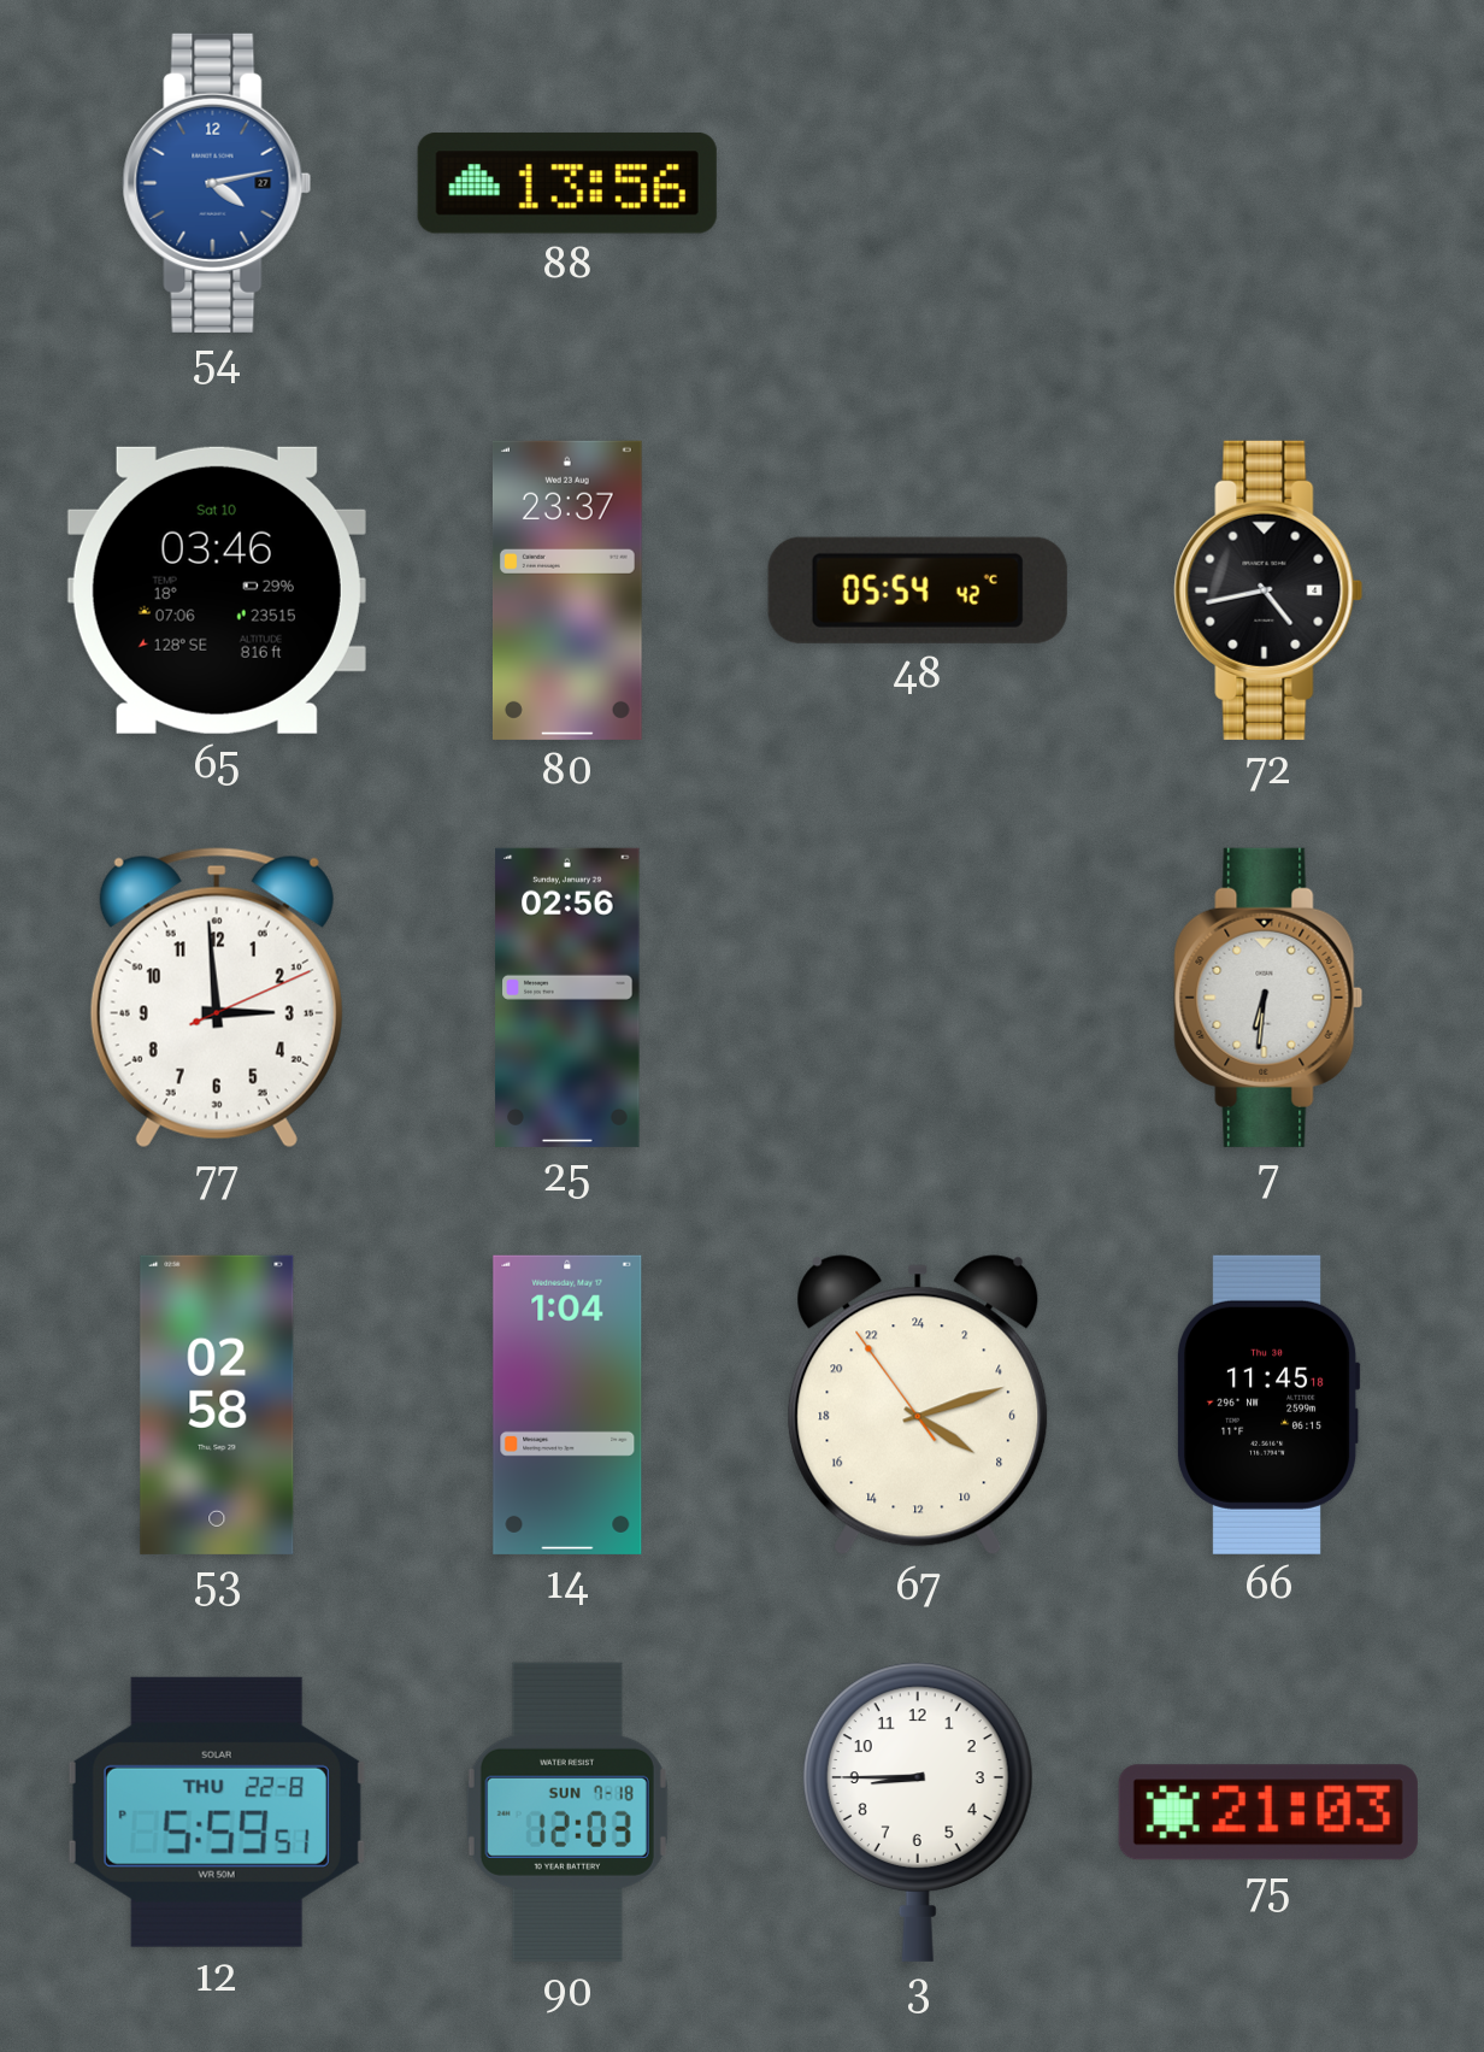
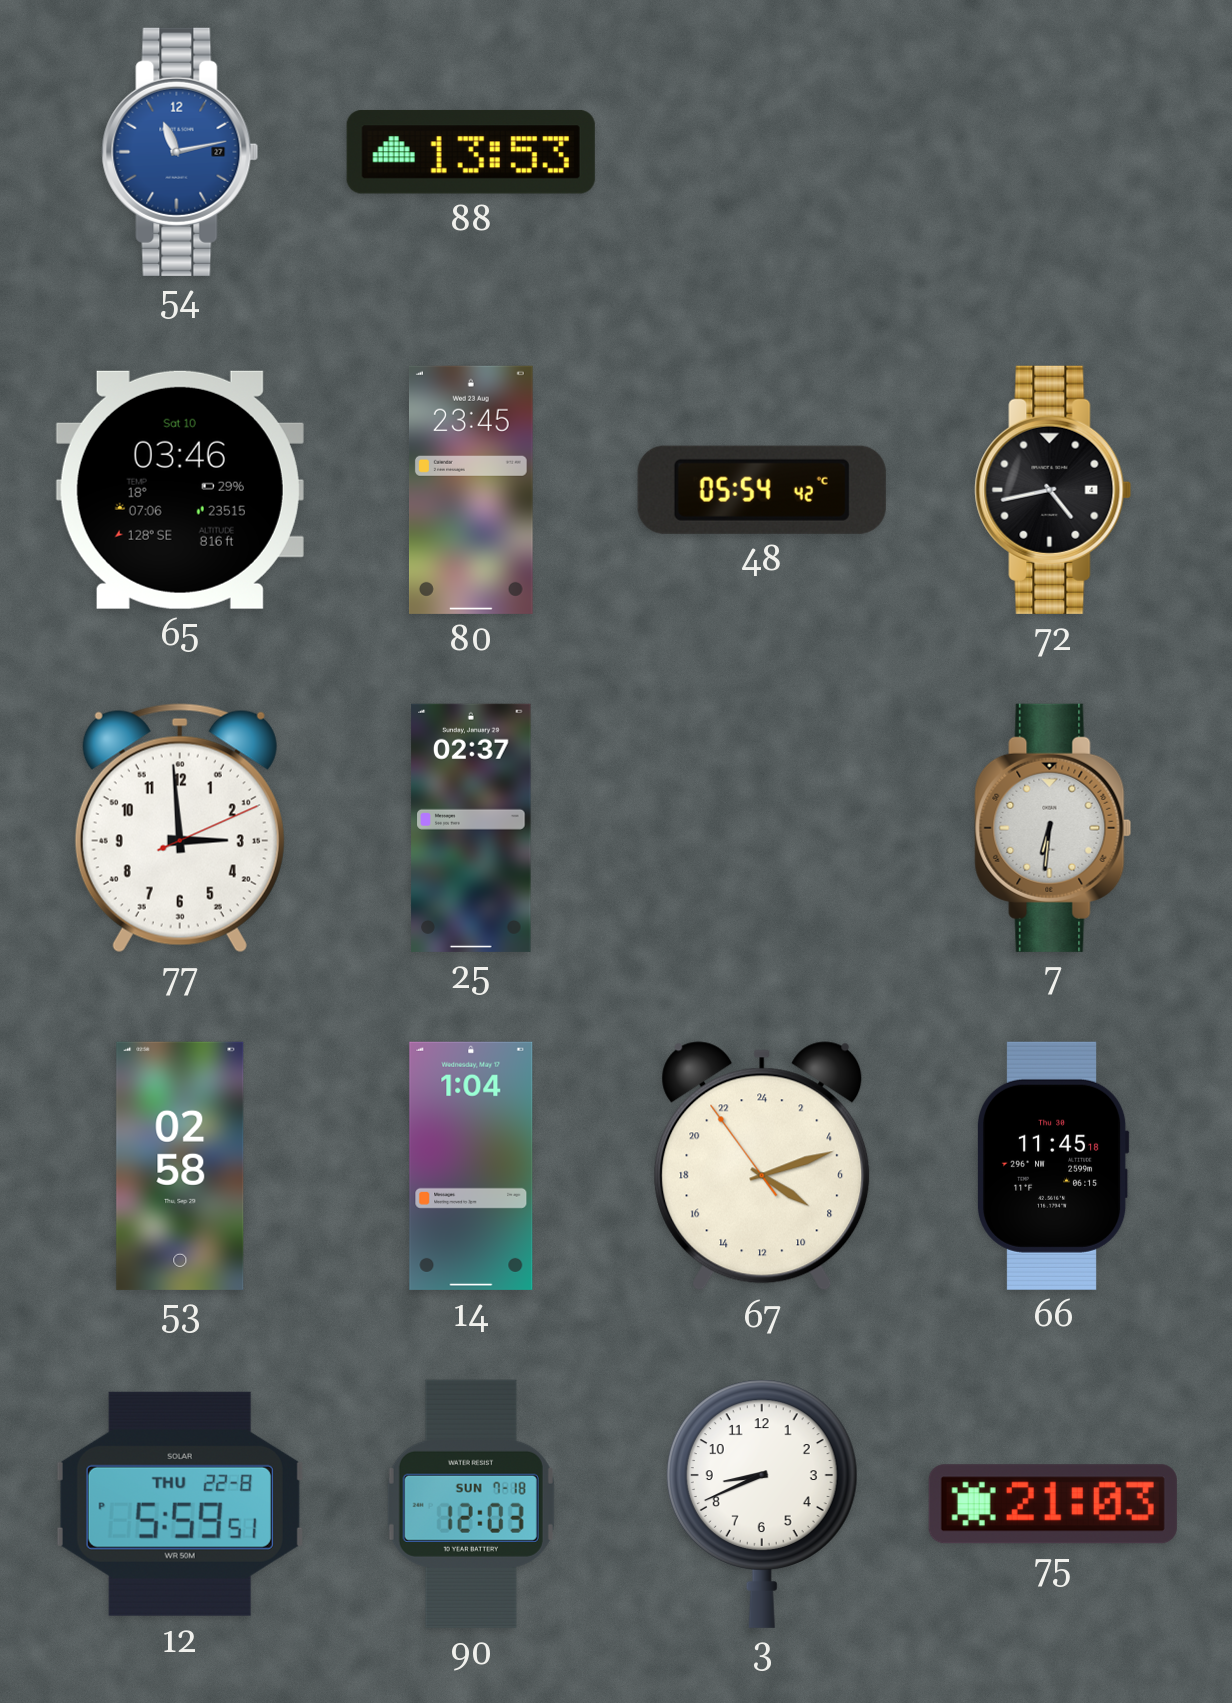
54: 4:13 -> 11:13 (180, 152)
88: 13:56 -> 13:53 (471, 152)
80: 23:37 -> 23:45 (471, 490)
25: 02:56 -> 02:37 (471, 828)
3: 8:45 -> 8:41 (762, 1504)
